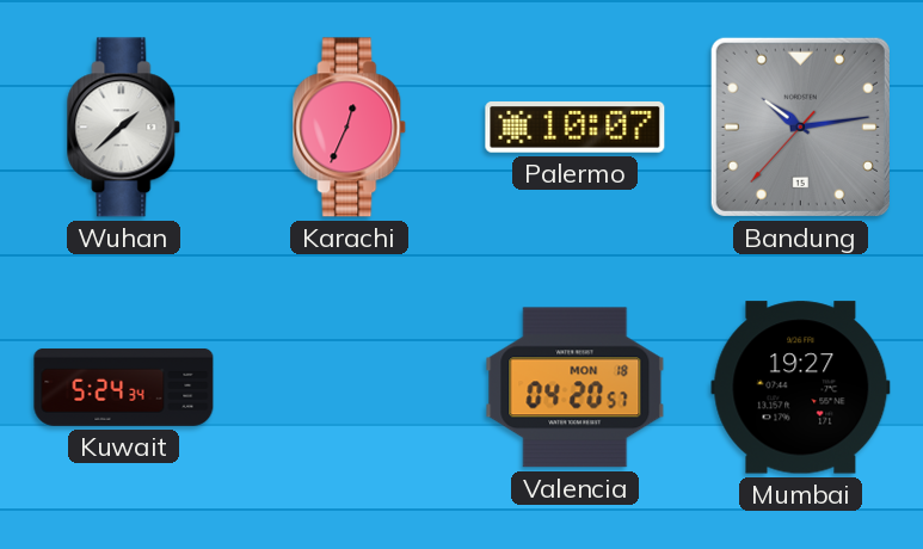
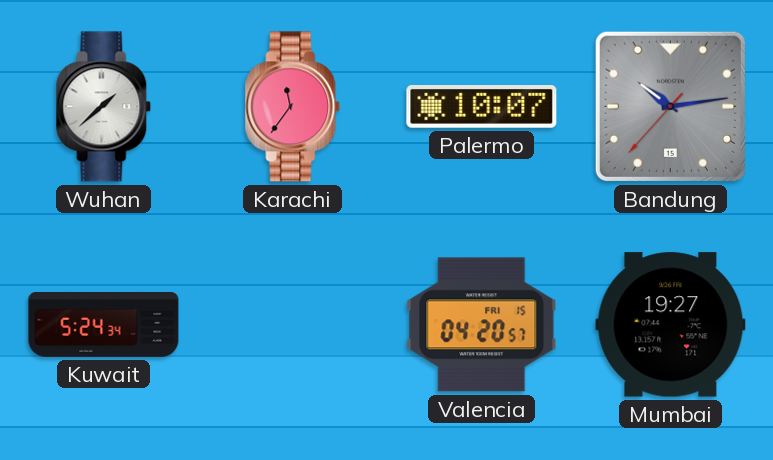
Karachi: 12:34 -> 11:36 (293, 107)
Valencia date: MON 18 -> FRI 15 (482, 325)
